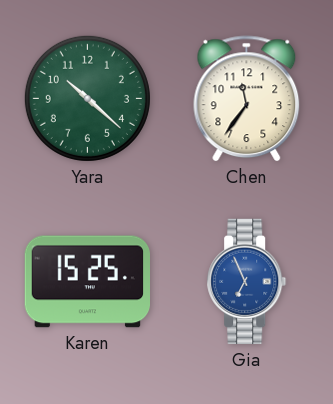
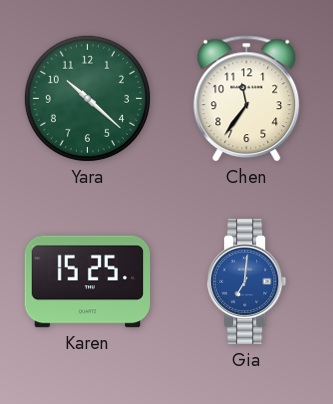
Gia: 6:56 -> 7:01 (247, 282)
